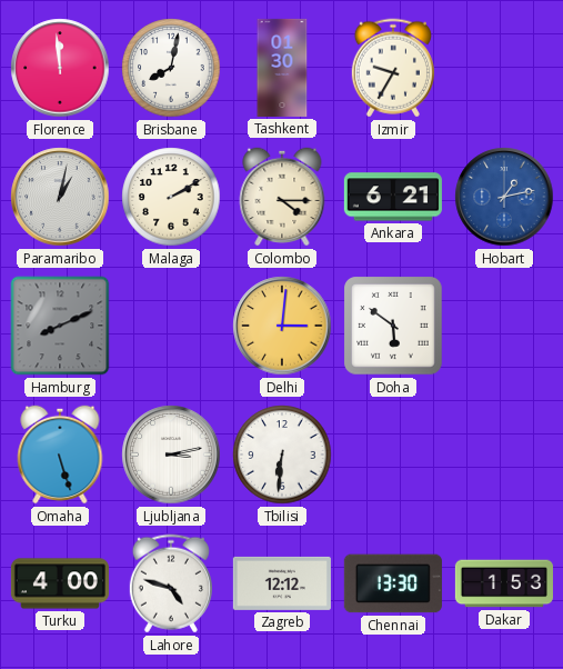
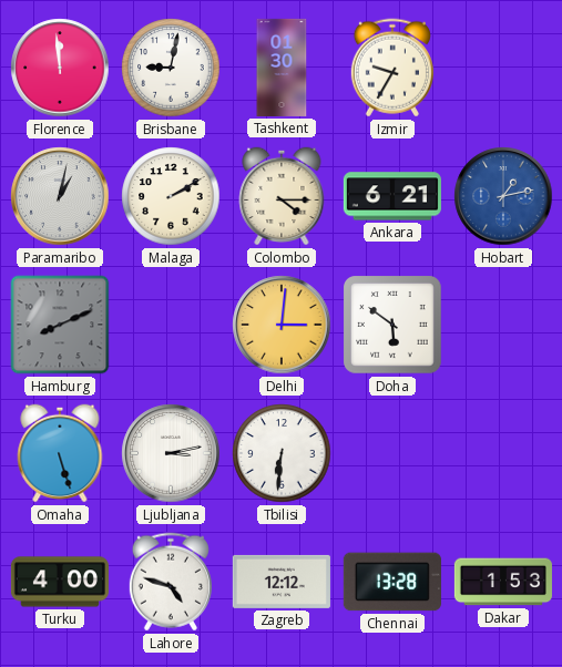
Brisbane: 8:02 -> 9:02 (171, 68)
Chennai: 13:30 -> 13:28 (392, 582)
